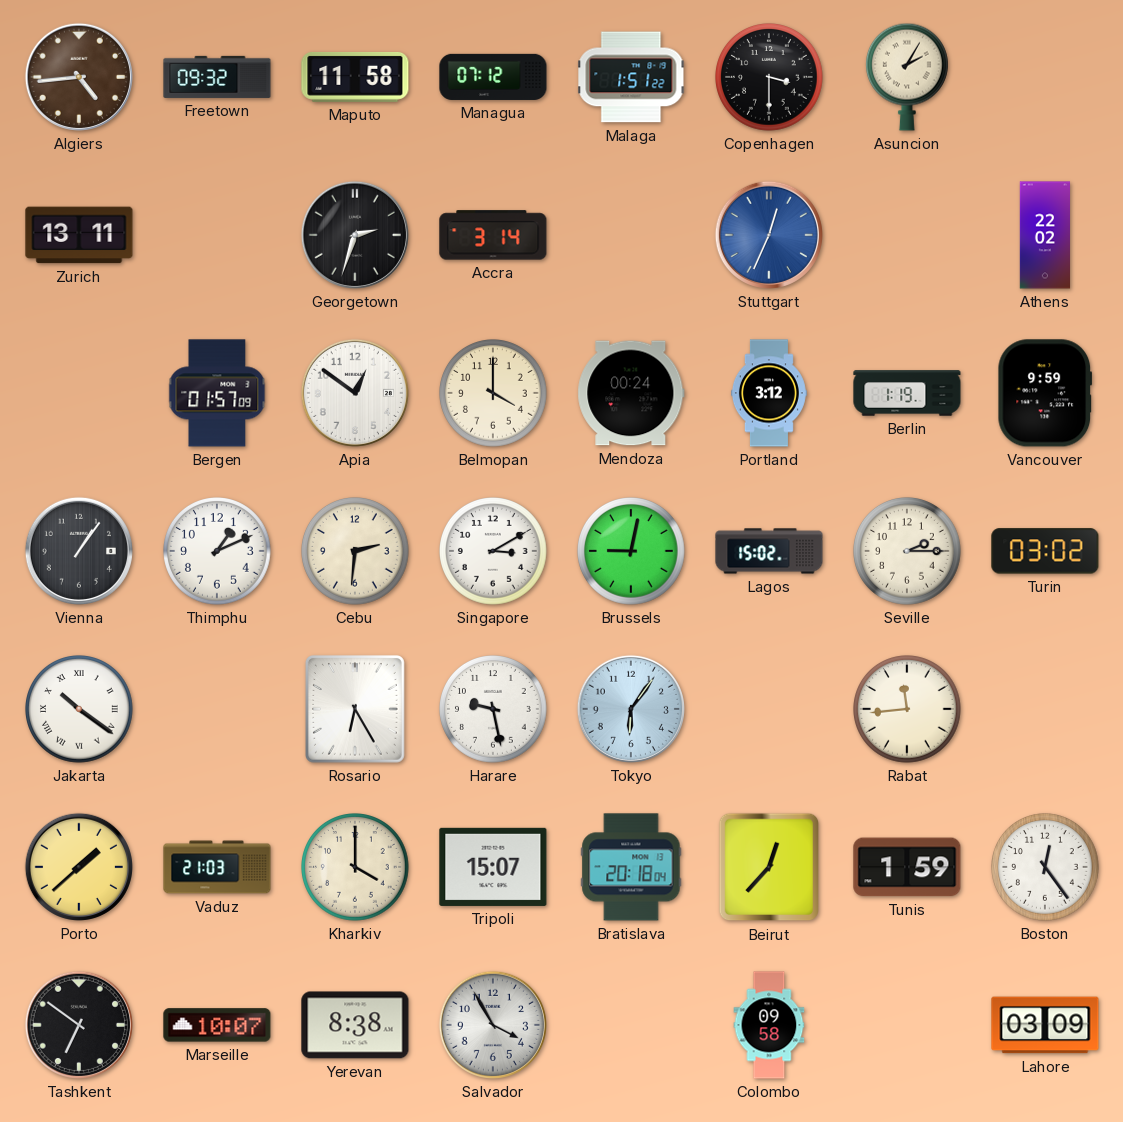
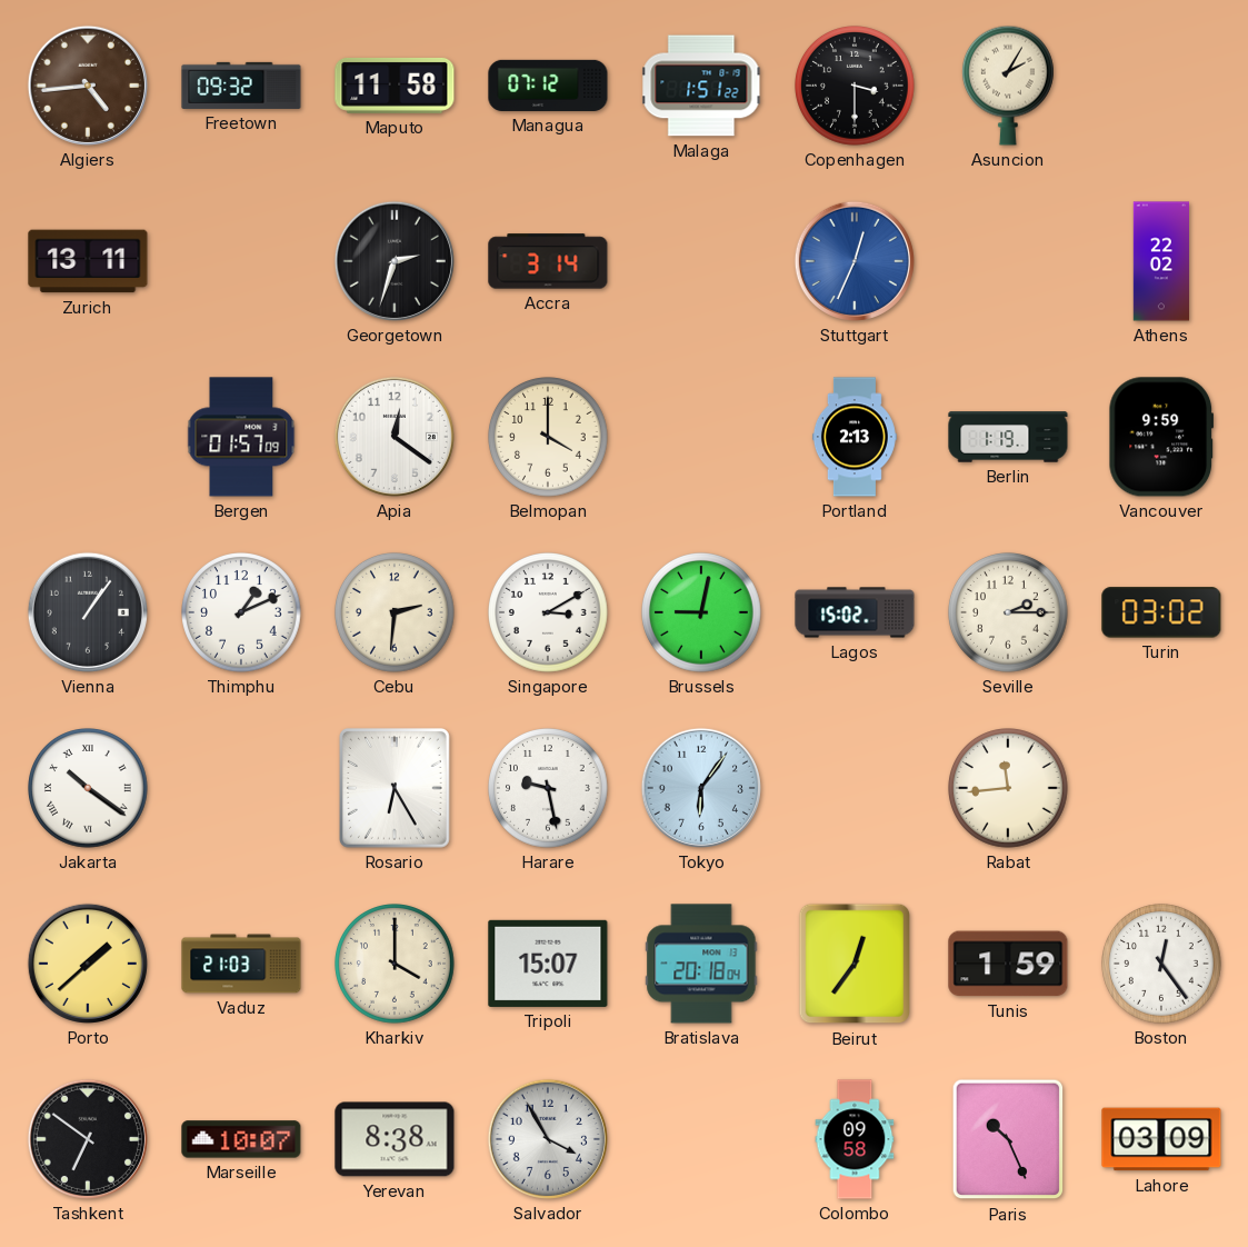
Apia: 12:51 -> 12:21 (395, 437)
Mendoza: 00:24 -> none (631, 393)
Portland: 3:12 -> 2:13 (855, 437)
Beirut: 12:37 -> 12:36 (855, 964)
Paris: none -> 10:26 (1008, 1139)
